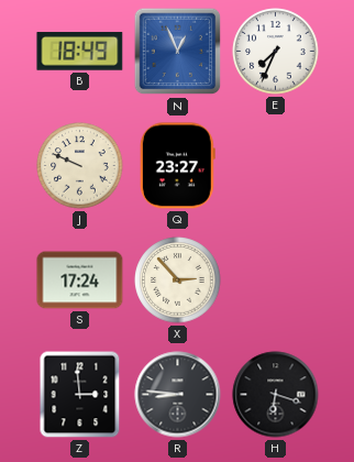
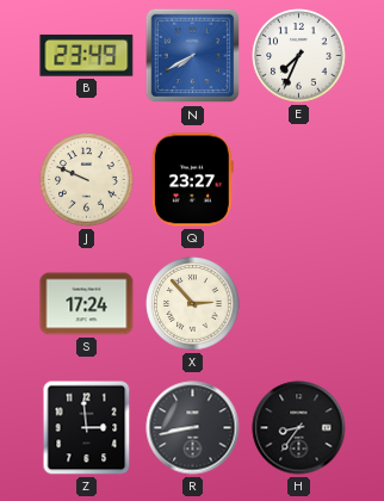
B: 18:49 -> 23:49 (87, 56)
N: 12:56 -> 7:40 (193, 56)
R: 8:46 -> 8:43 (193, 428)
H: 6:18 -> 8:36 (299, 428)
